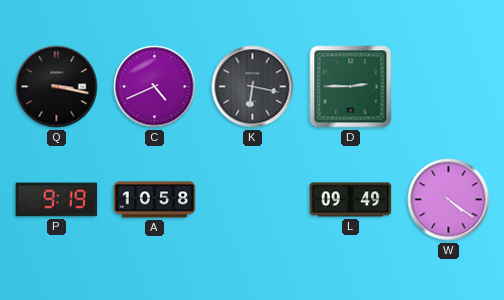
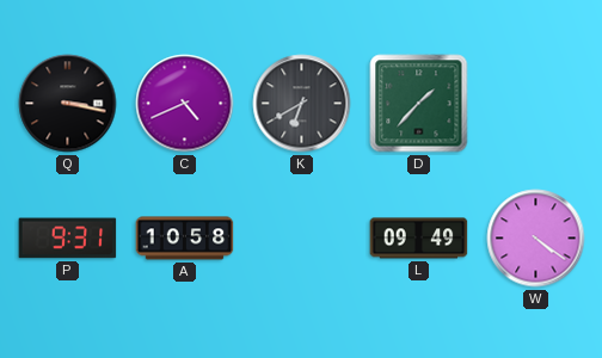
K: 6:17 -> 6:40 (302, 104)
D: 2:45 -> 1:37 (419, 104)
P: 9:19 -> 9:31 (68, 239)
